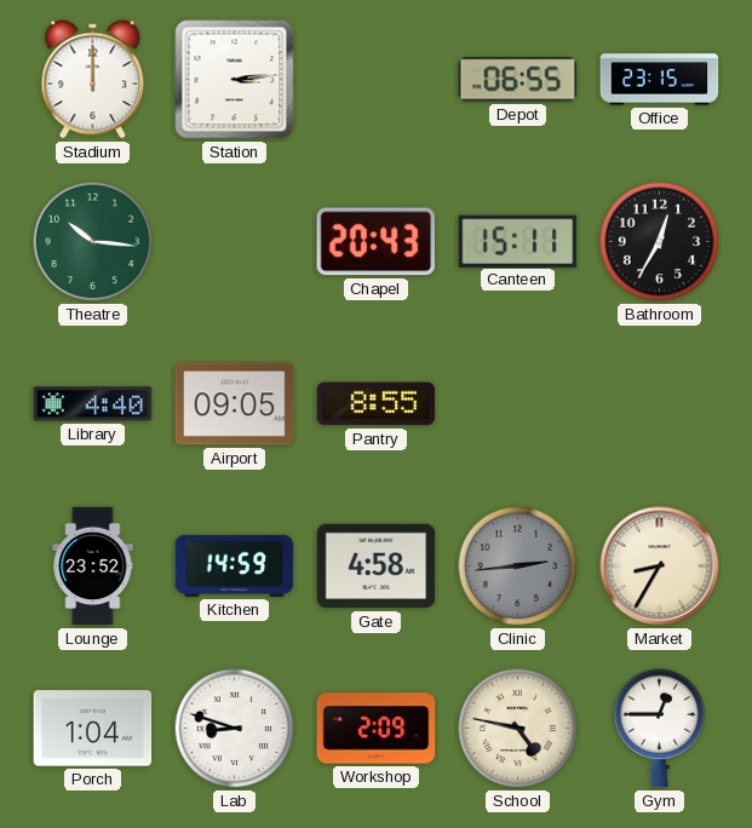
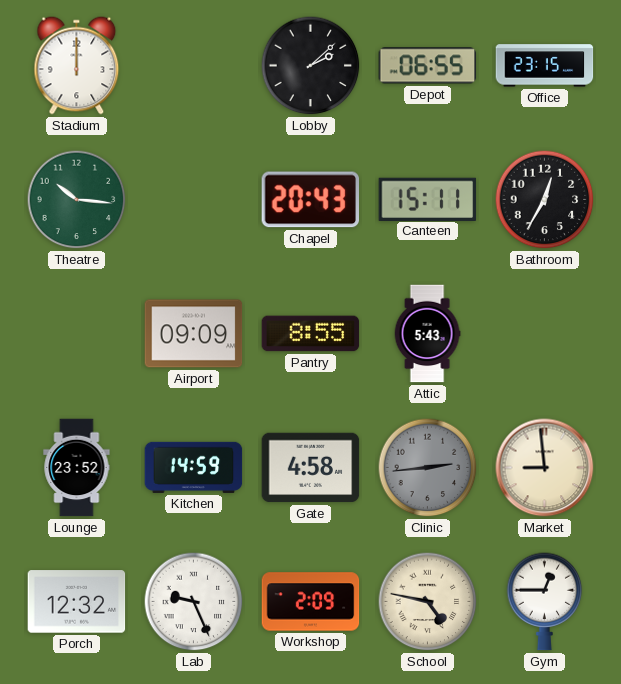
Station: 3:14 -> none (235, 80)
Lobby: none -> 2:08 (311, 66)
Library: 4:40 -> none (93, 404)
Airport: 09:05 -> 09:09 (194, 334)
Attic: none -> 5:43 (427, 334)
Market: 8:35 -> 8:59 (545, 468)
Porch: 1:04 -> 12:32 (77, 602)
Lab: 8:48 -> 9:26 (194, 602)
